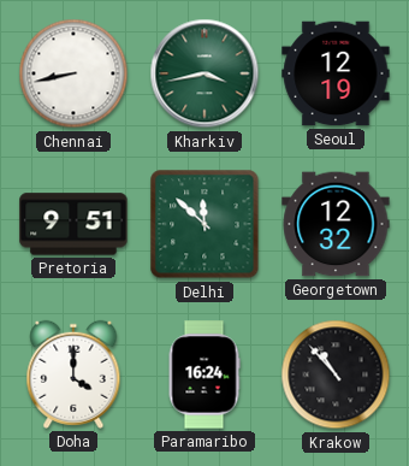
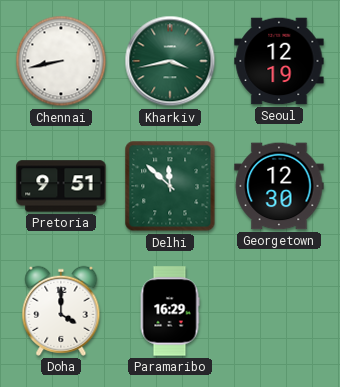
Georgetown: 12:32 -> 12:30 (279, 186)
Paramaribo: 16:24 -> 16:29 (170, 311)
Krakow: 10:53 -> none (336, 374)
